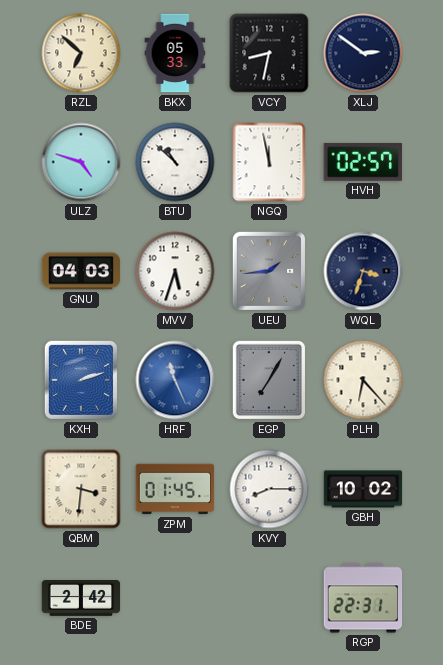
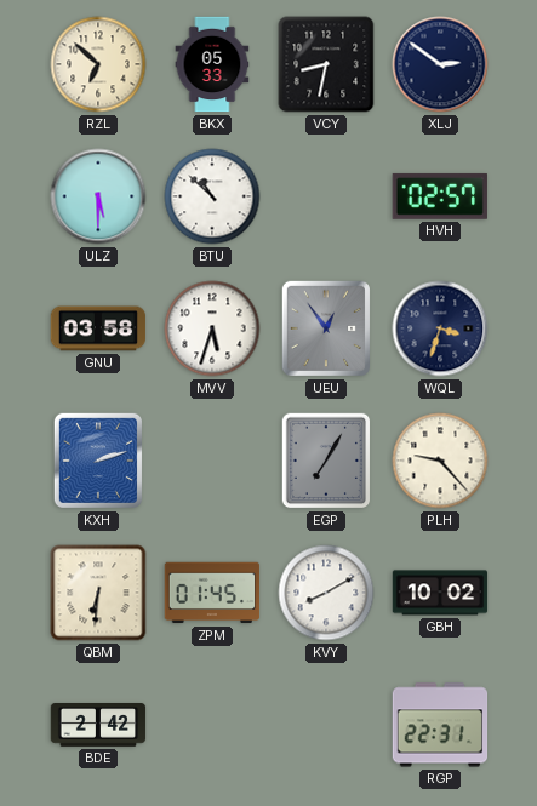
ULZ: 4:48 -> 5:30 (98, 196)
NGQ: 11:58 -> none (269, 162)
GNU: 04:03 -> 03:58 (98, 328)
UEU: 1:44 -> 12:54 (326, 328)
HRF: 11:26 -> none (175, 380)
PLH: 6:23 -> 9:23 (440, 461)
QBM: 3:31 -> 6:31 (98, 593)
KVY: 8:15 -> 8:10 (326, 593)
